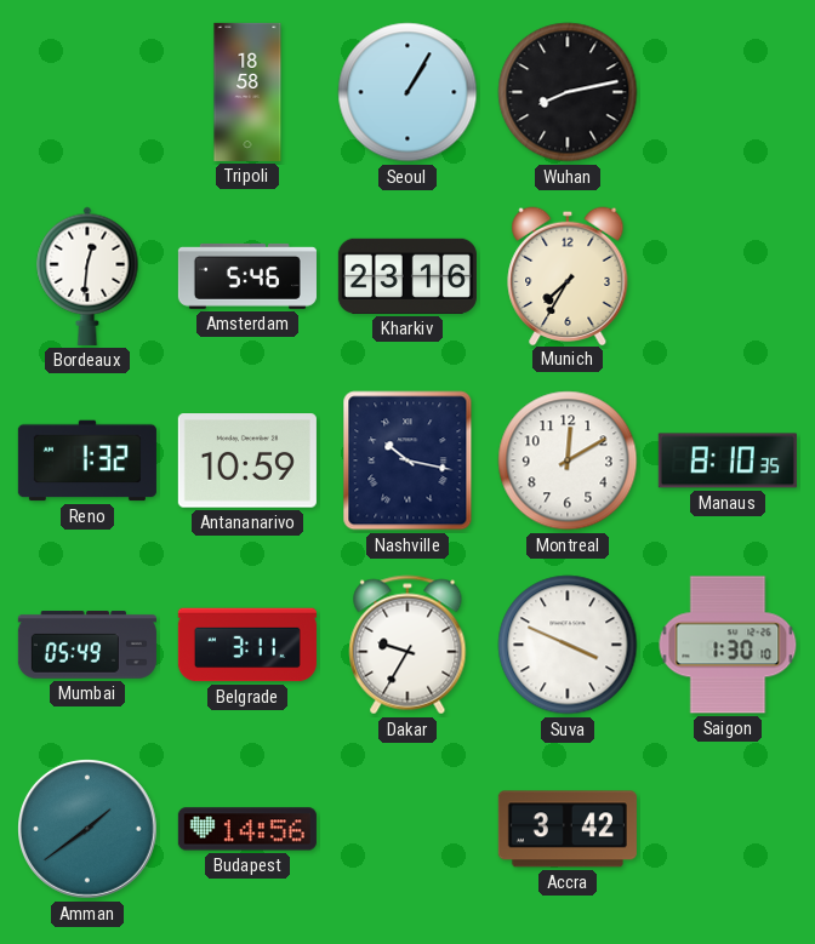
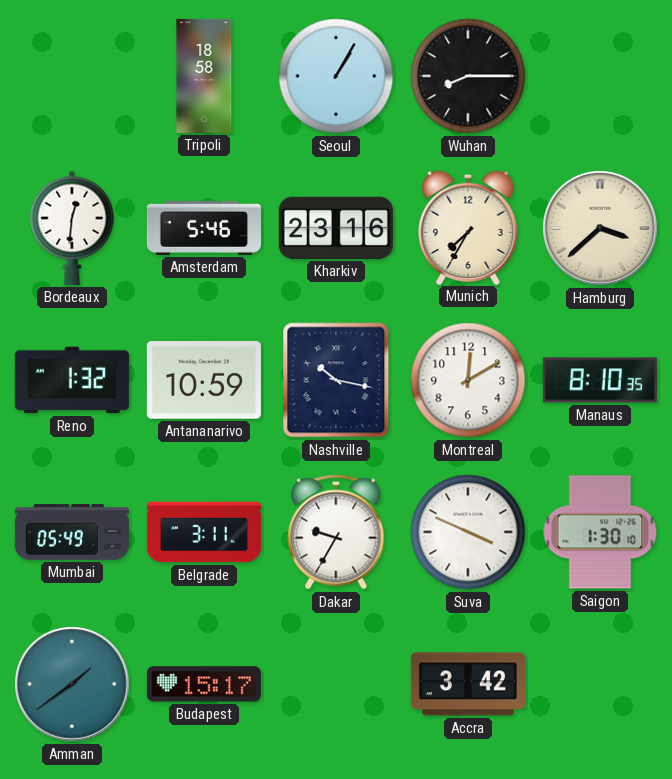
Wuhan: 8:13 -> 8:15 (468, 76)
Hamburg: none -> 3:38 (601, 229)
Budapest: 14:56 -> 15:17 (204, 684)
